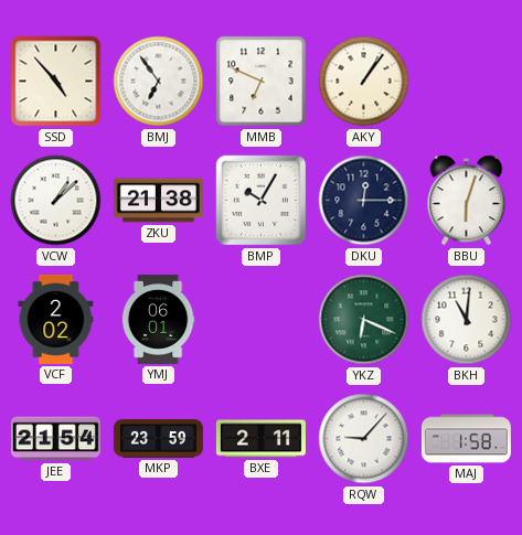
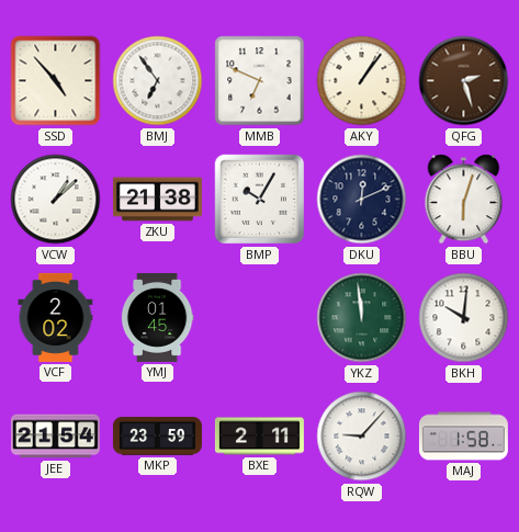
QFG: none -> 2:27 (464, 81)
DKU: 12:15 -> 12:11 (362, 200)
YMJ: 06:01 -> 01:45 (157, 317)
YKZ: 6:19 -> 11:59 (362, 318)
BKH: 11:01 -> 10:01 (464, 318)
